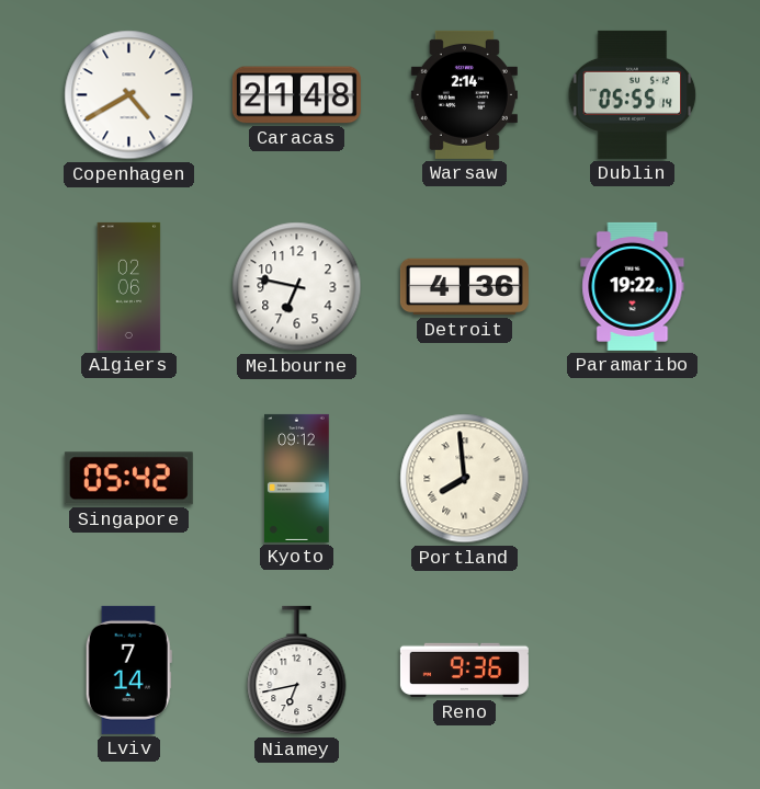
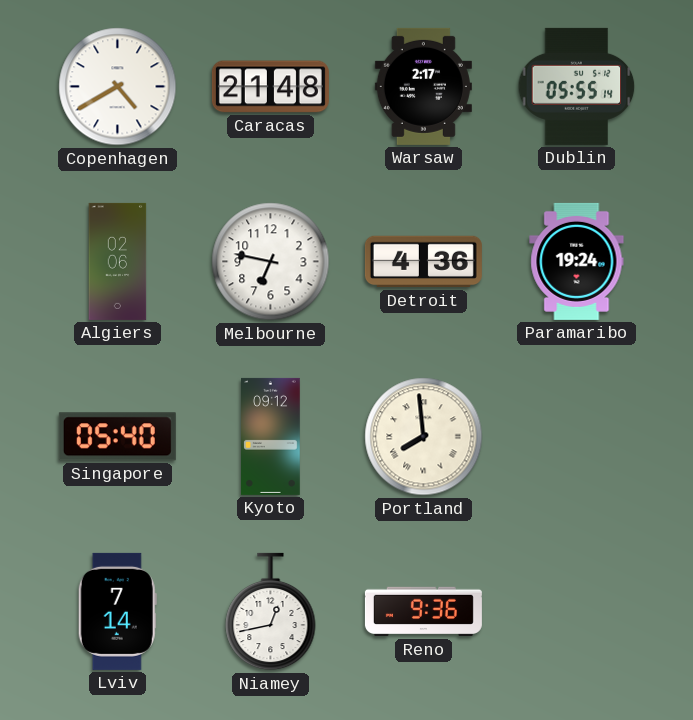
Warsaw: 2:14 -> 2:17 (423, 86)
Paramaribo: 19:22 -> 19:24 (577, 261)
Singapore: 05:42 -> 05:40 (117, 437)
Niamey: 6:43 -> 12:43 (271, 612)
